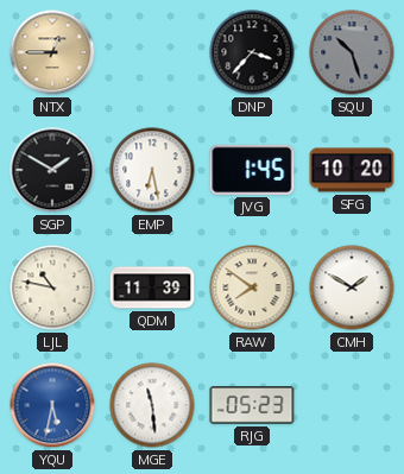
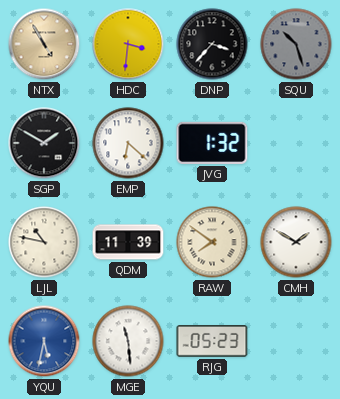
NTX: 12:45 -> 4:55 (44, 44)
HDC: none -> 3:31 (128, 44)
EMP: 6:28 -> 6:22 (128, 143)
JVG: 1:45 -> 1:32 (212, 143)
SFG: 10:20 -> none (352, 170)
